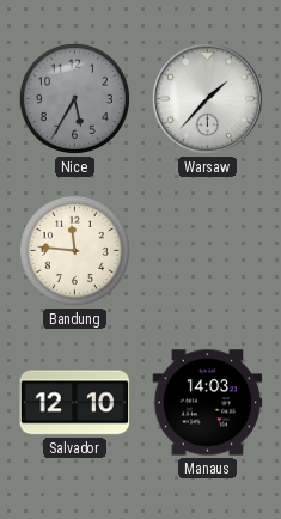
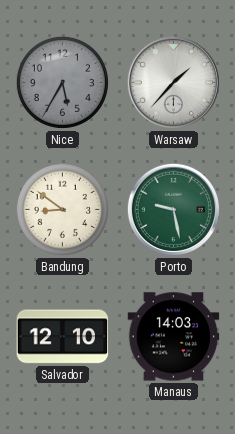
Bandung: 11:46 -> 8:51 (62, 209)
Porto: none -> 9:28 (173, 209)
